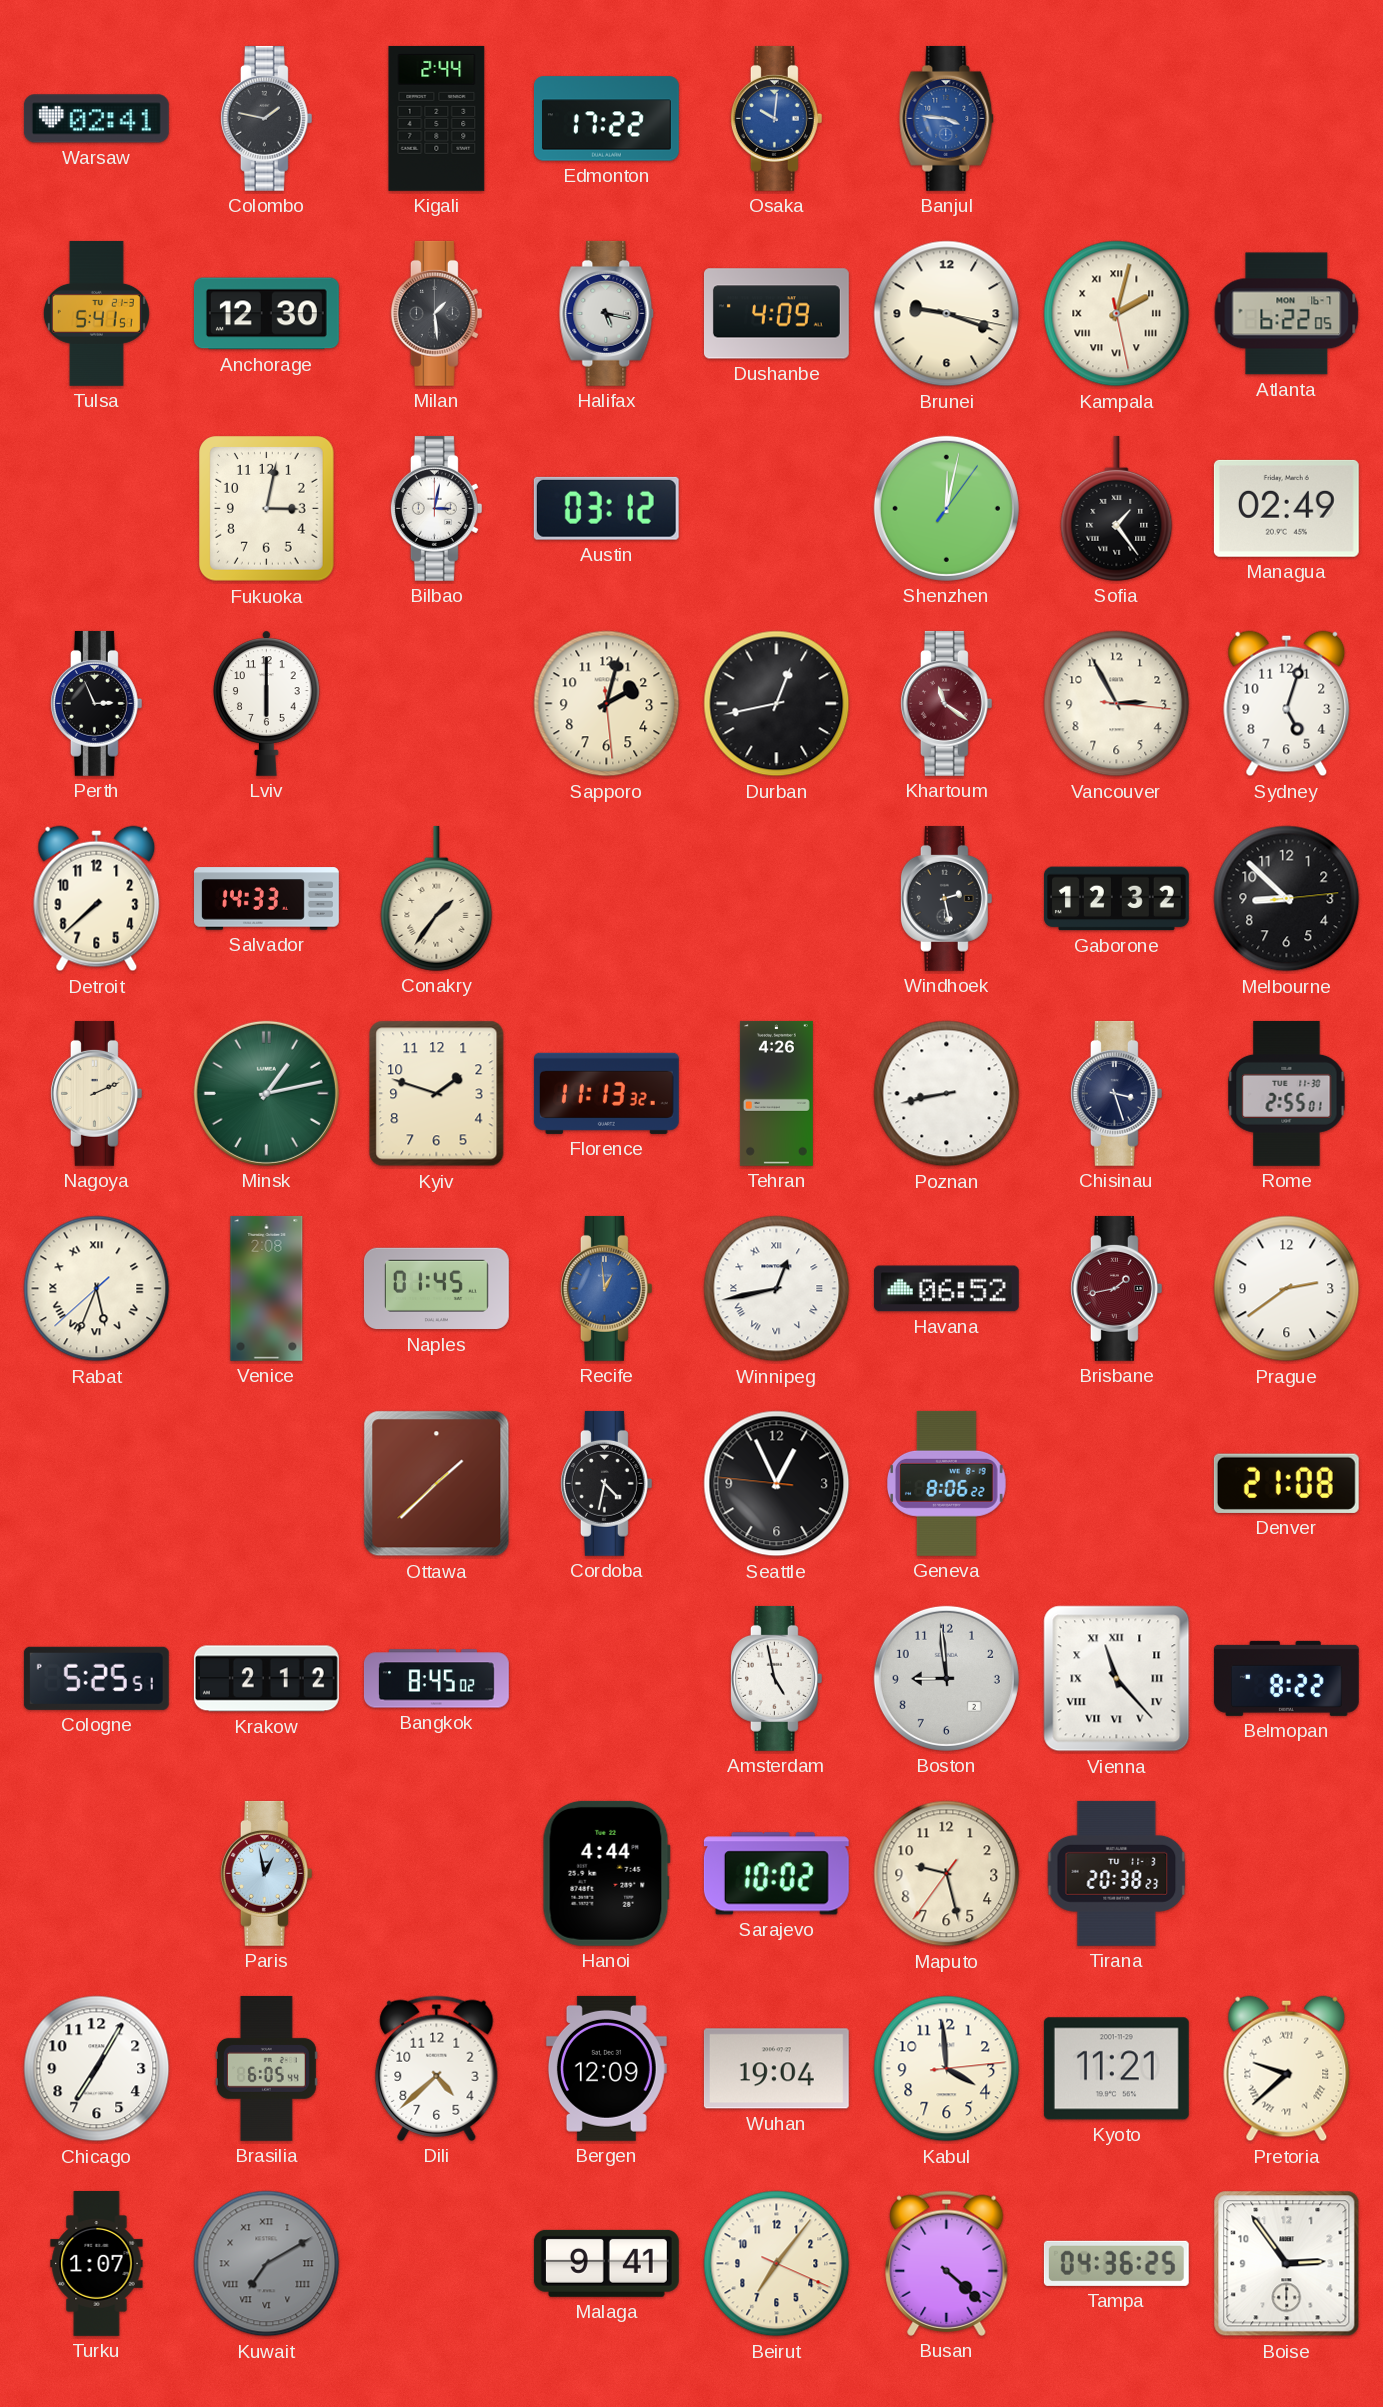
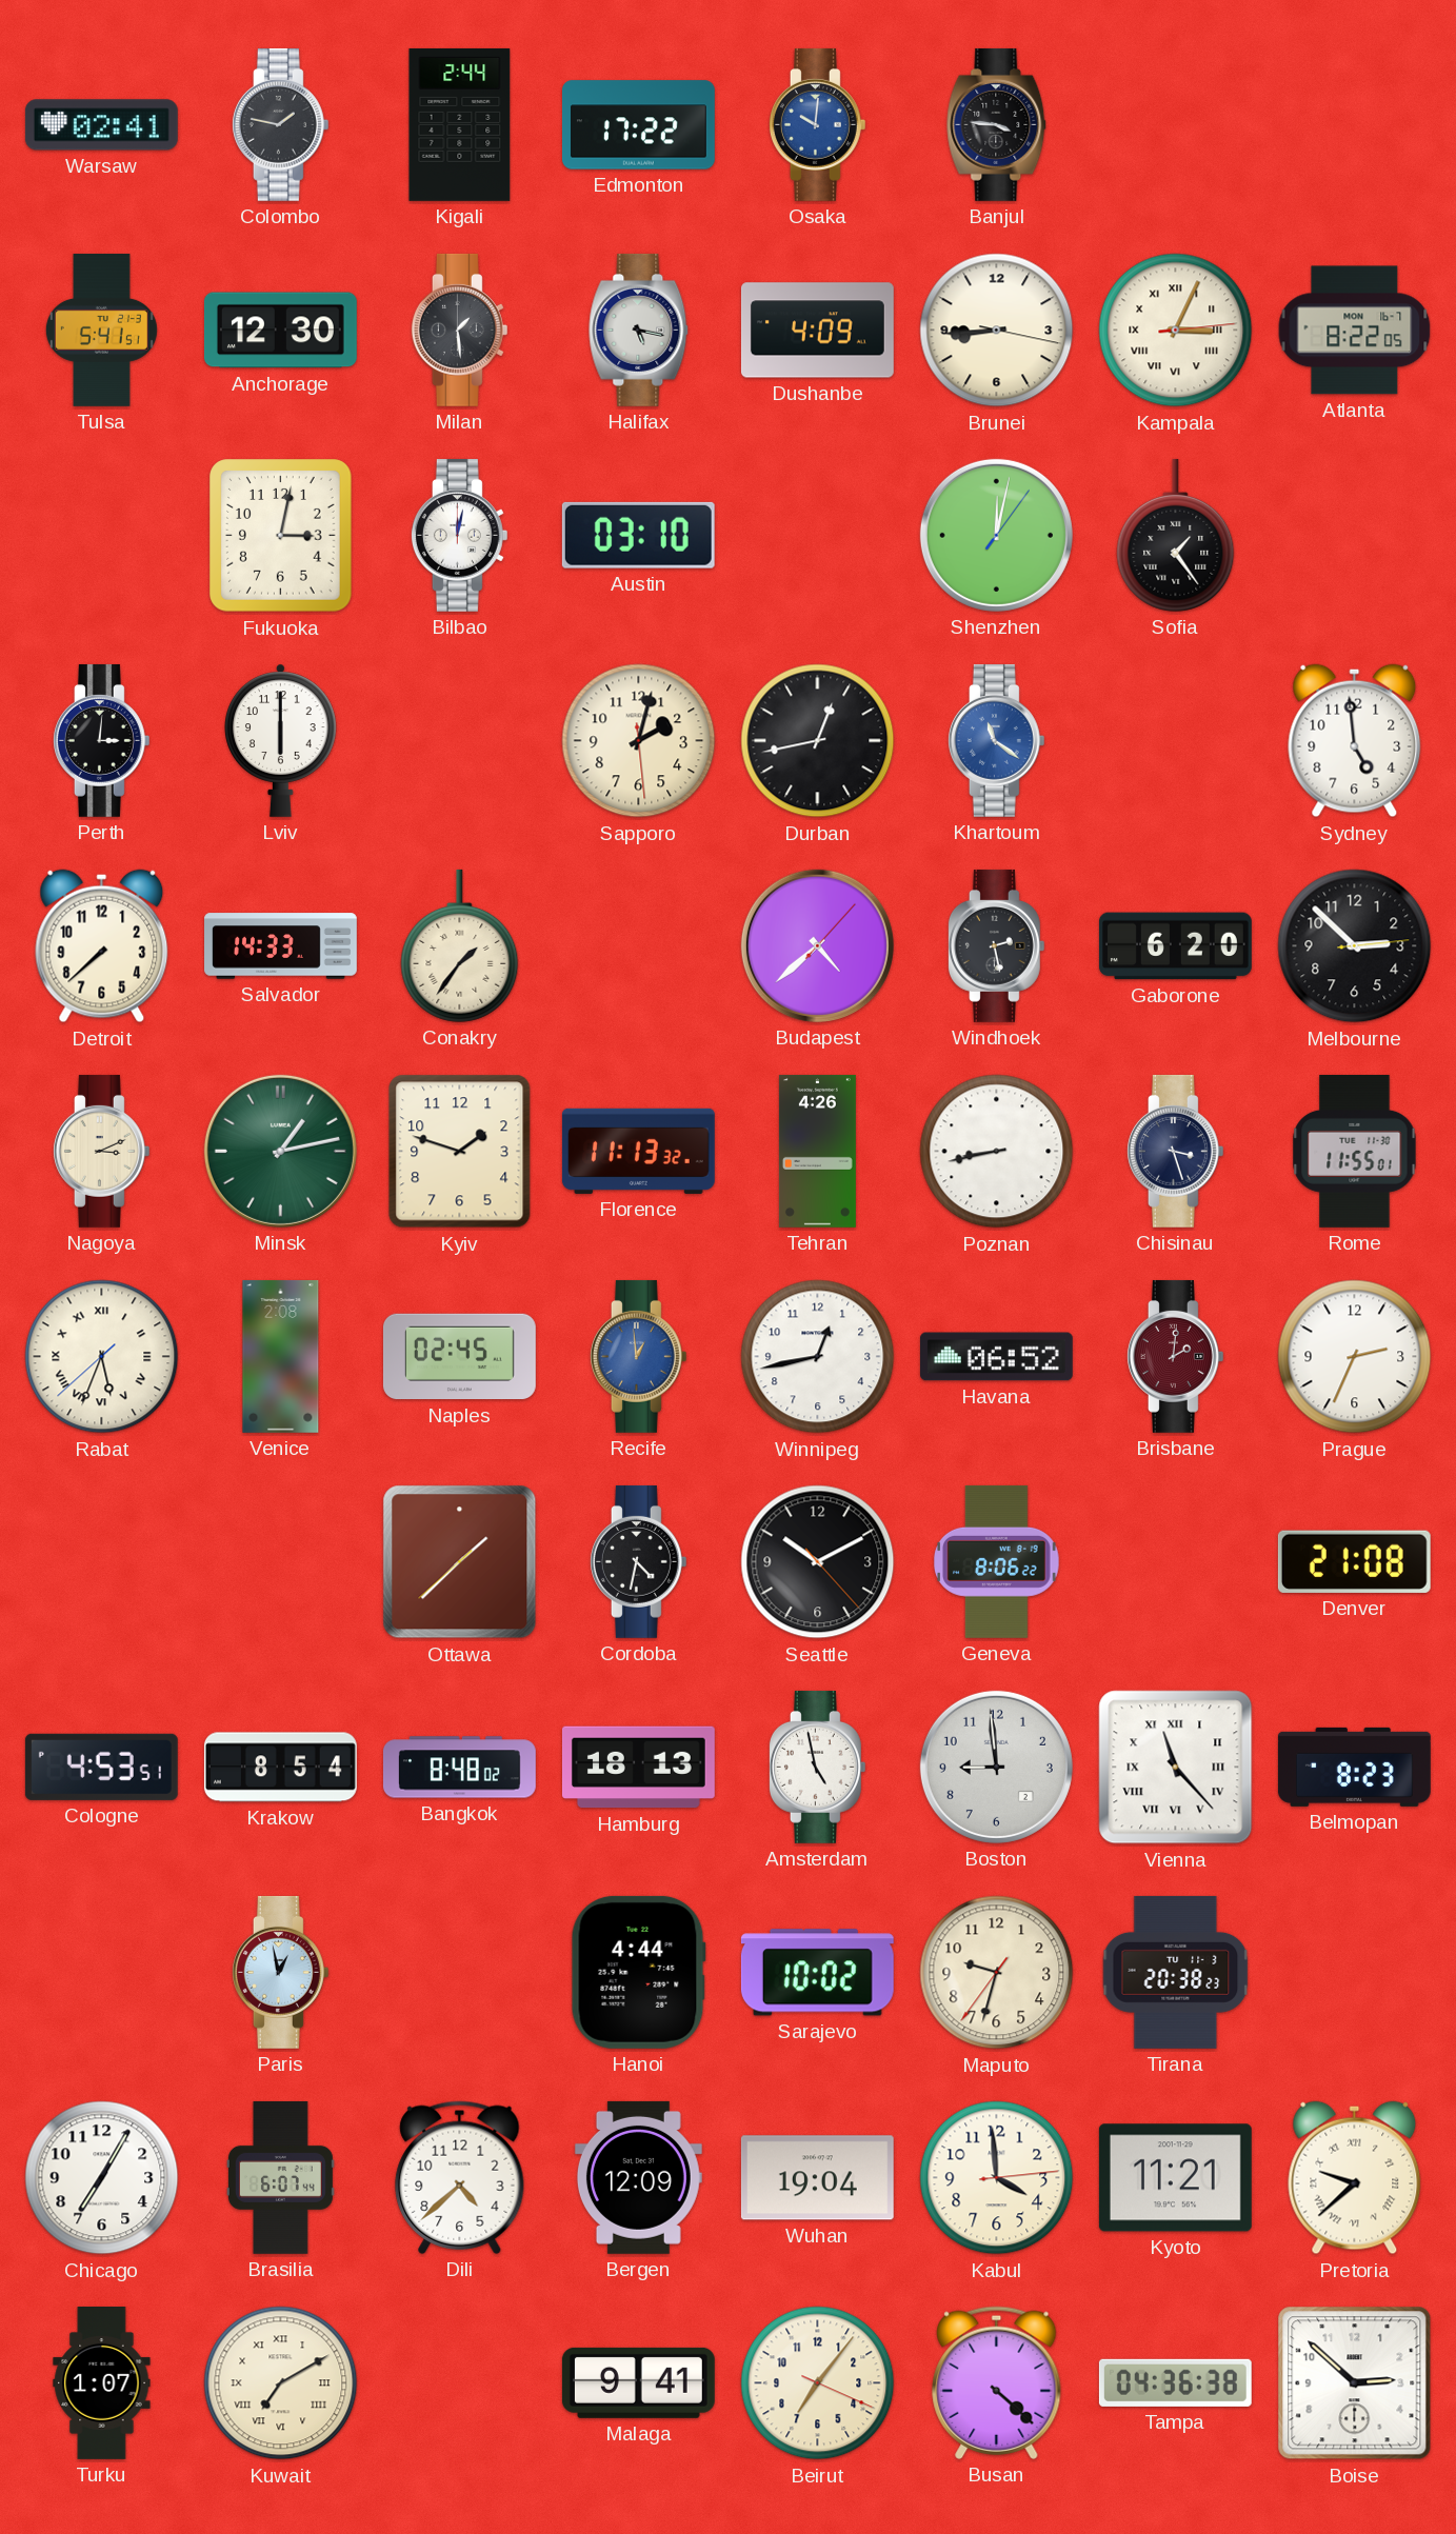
Banjul dial: blue -> black (997, 124)
Brunei: 9:18 -> 8:44 (997, 331)
Kampala: 2:02 -> 3:04 (1176, 331)
Atlanta: 6:22 -> 8:22 (1355, 331)
Bilbao: 3:02 -> 12:02 (459, 535)
Austin: 03:12 -> 03:10 (638, 535)
Managua: 02:49 -> none (1286, 508)
Perth: 2:56 -> 3:01 (101, 740)
Khartoum dial: burgundy -> blue (996, 740)
Vancouver: 2:55 -> none (1117, 704)
Sydney: 5:03 -> 4:59 (1355, 741)
Budapest: none -> 4:38 (817, 945)
Gaborone: 12:32 -> 6:20 (1175, 946)
Melbourne: 8:52 -> 2:52 (1355, 946)
Nagoya: 2:11 -> 3:11 (101, 1151)
Rome: 2:55 -> 11:55 (1355, 1151)
Naples: 01:45 -> 02:45 (459, 1357)
Winnipeg numerals: Roman -> Arabic (818, 1357)
Brisbane: 1:43 -> 2:01 (1175, 1356)
Prague: 2:39 -> 2:34 (1355, 1357)
Seattle: 12:55 -> 10:10 (818, 1562)
Cologne: 5:25 -> 4:53 (101, 1767)
Krakow: 2:12 -> 8:54 (280, 1768)
Bangkok: 8:45 -> 8:48 (459, 1768)
Hamburg: none -> 18:13 (638, 1768)
Belmopan: 8:22 -> 8:23 (1354, 1767)
Maputo: 9:27 -> 9:32 (997, 1973)
Brasilia: 6:05 -> 6:07 (280, 2177)
Kuwait dial: grey -> cream (281, 2383)
Tampa: 04:36:25 -> 04:36:38 (1175, 2382)
Boise: 2:54 -> 2:52 (1355, 2383)
